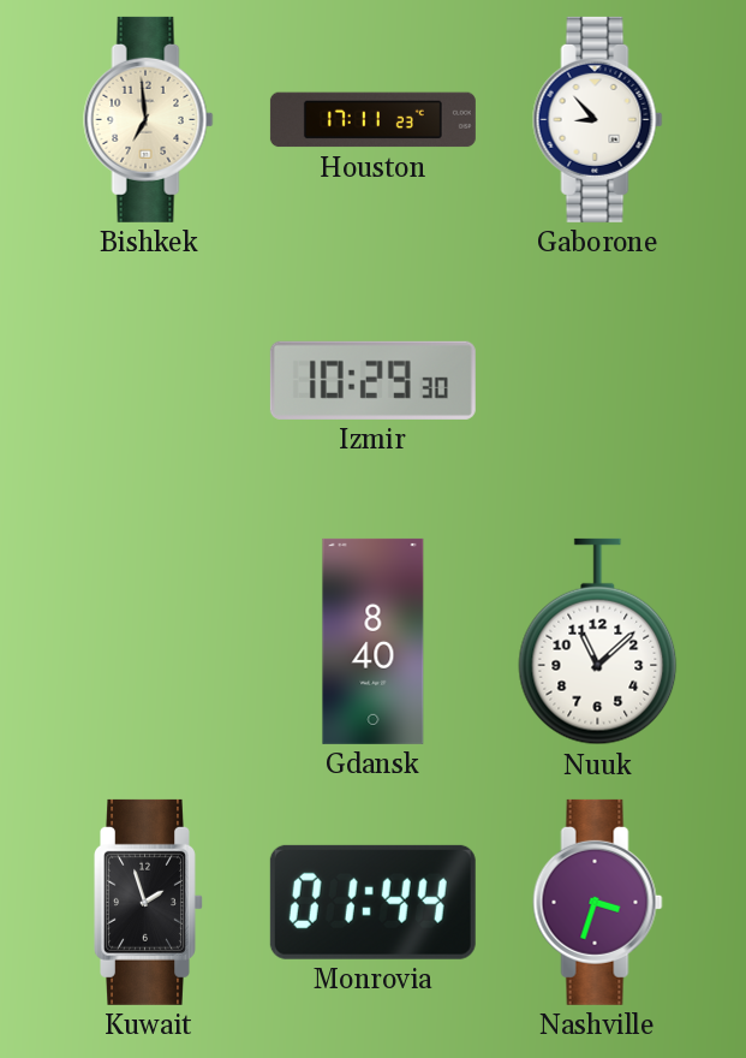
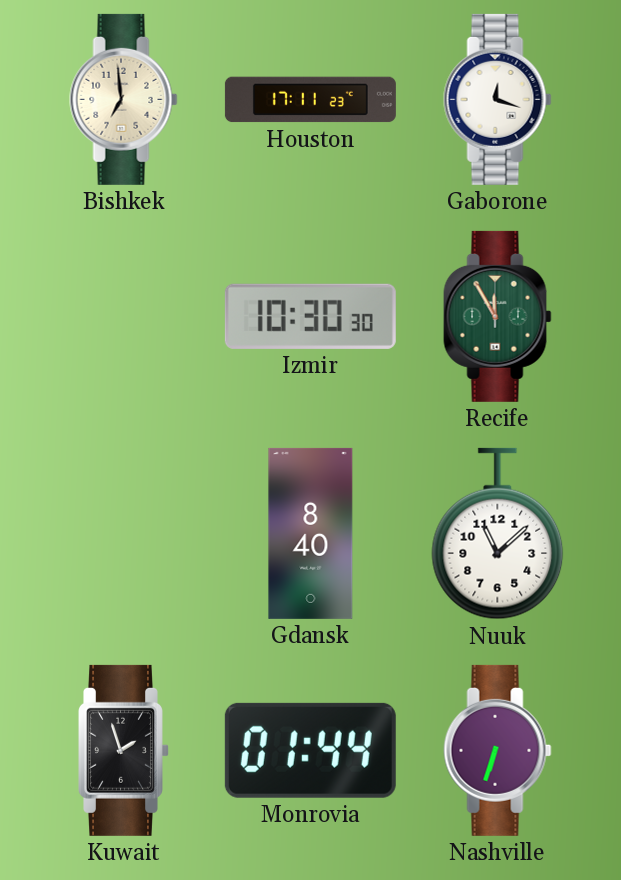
Gaborone: 8:53 -> 12:18 (498, 99)
Izmir: 10:29 -> 10:30 (310, 316)
Recife: none -> 11:55 (498, 316)
Nashville: 3:33 -> 6:33 (498, 750)
